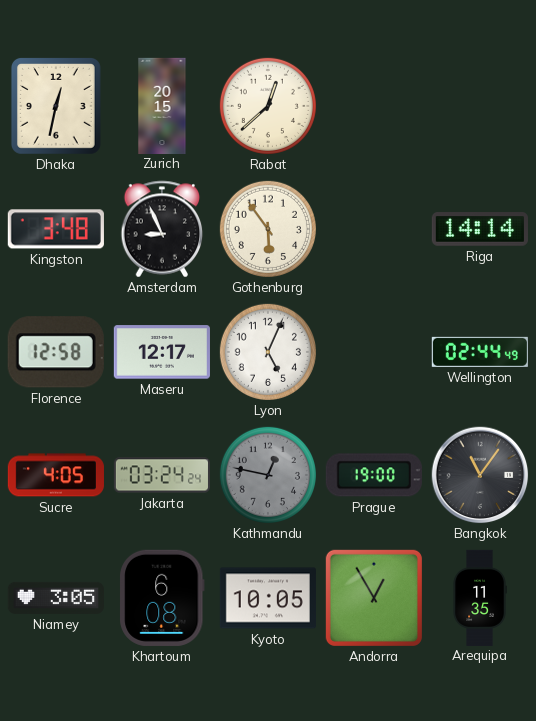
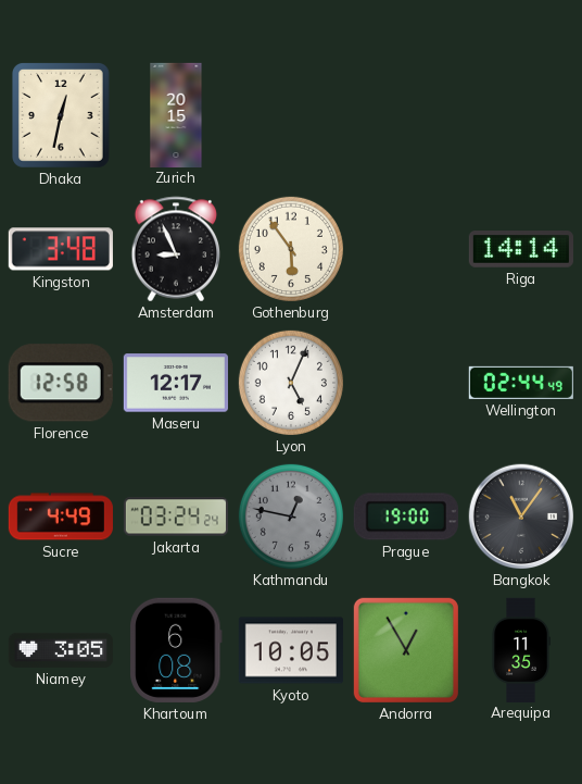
Rabat: 12:38 -> none (268, 106)
Sucre: 4:05 -> 4:49 (61, 517)
